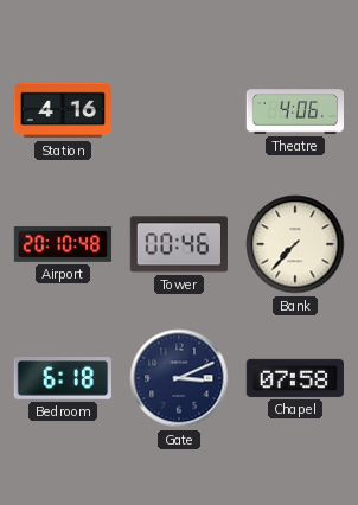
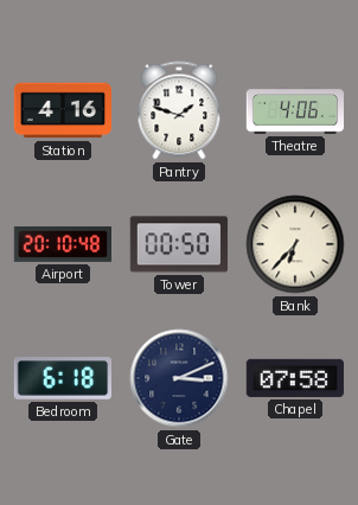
Pantry: none -> 1:48 (179, 110)
Tower: 00:46 -> 00:50 (179, 244)
Bank: 7:37 -> 6:37 (295, 244)
